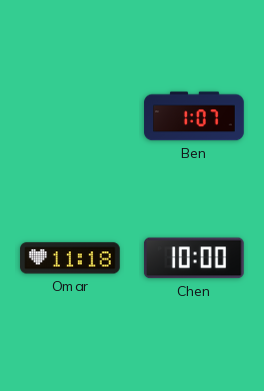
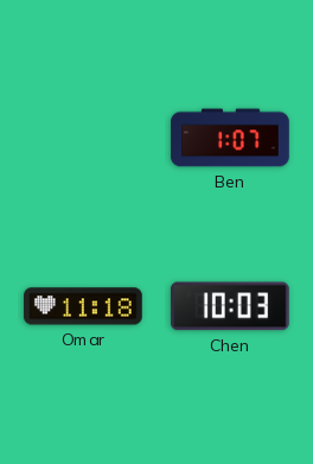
Chen: 10:00 -> 10:03 (230, 306)
